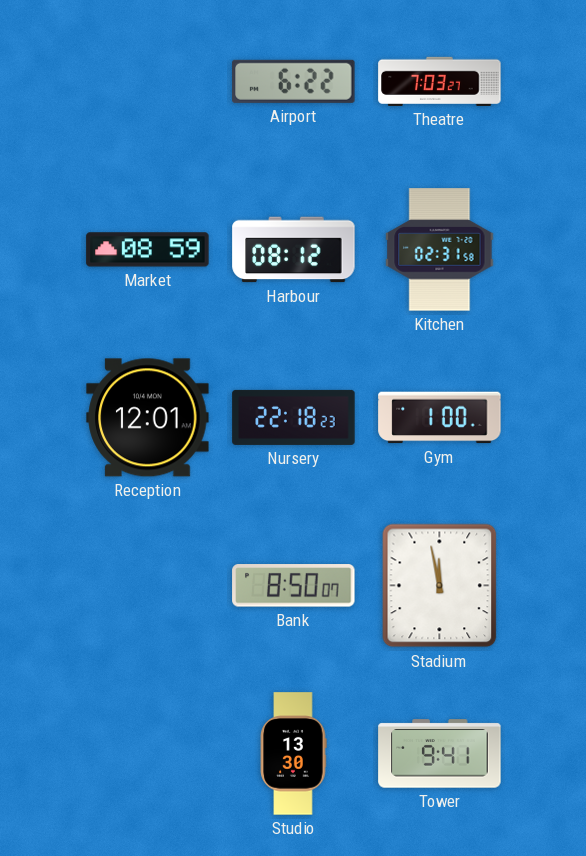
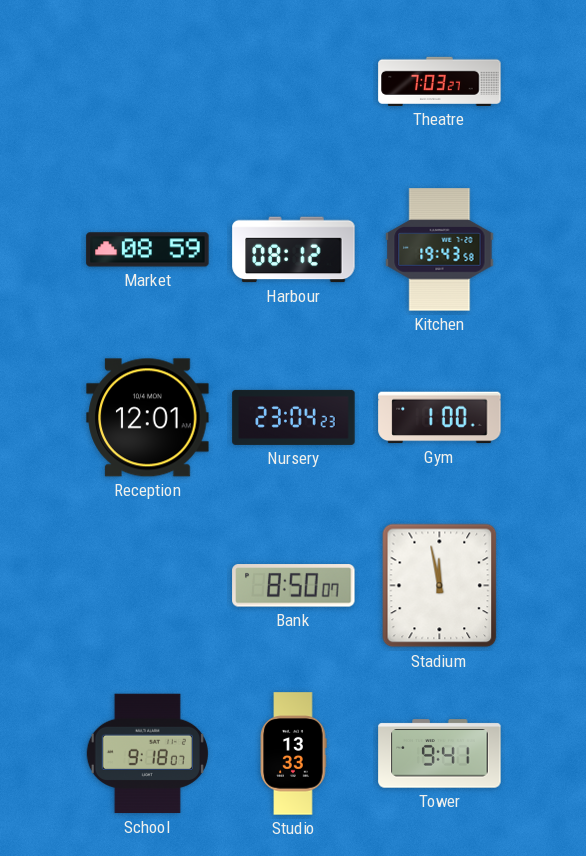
Airport: 6:22 -> none (294, 81)
Kitchen: 02:31 -> 19:43 (440, 250)
Nursery: 22:18 -> 23:04 (294, 417)
School: none -> 9:18 (147, 754)
Studio: 13:30 -> 13:33 (293, 754)
